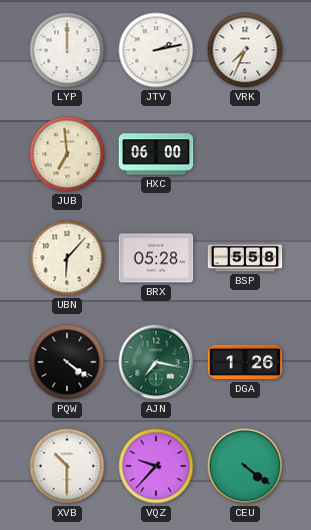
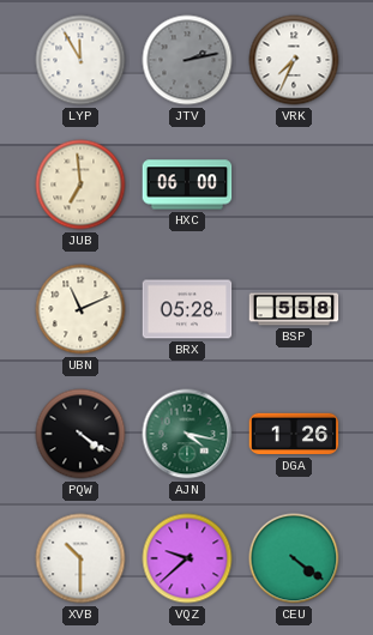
LYP: 12:00 -> 11:55 (80, 60)
JTV dial: white -> grey (187, 60)
UBN: 6:07 -> 11:11 (80, 309)
AJN: 7:17 -> 4:17 (187, 434)
VQZ: 9:37 -> 9:38 (187, 558)
